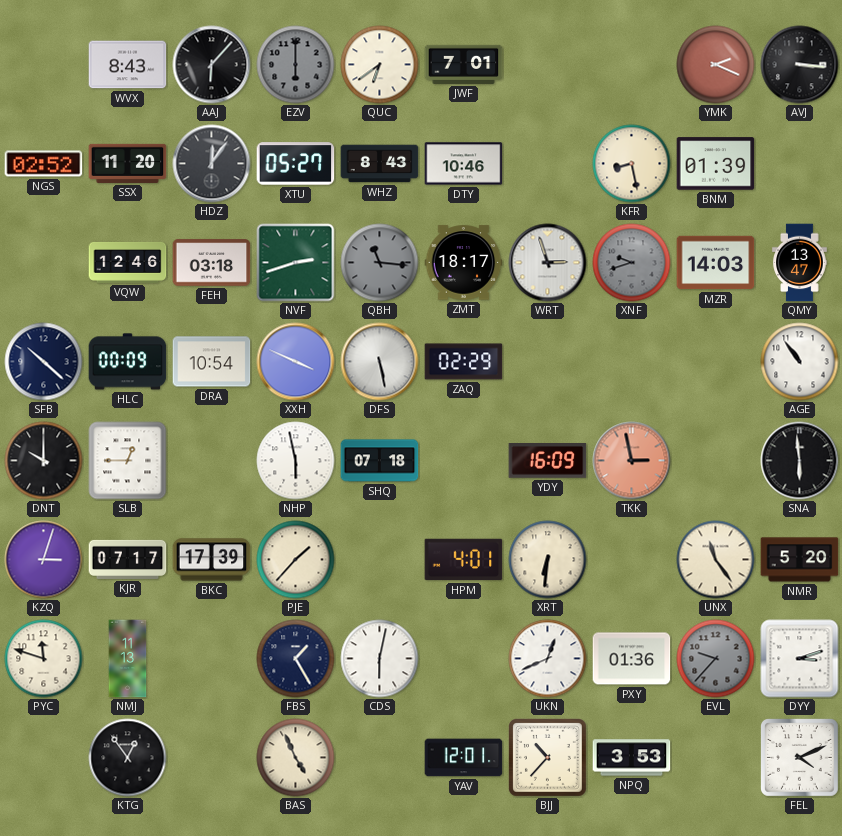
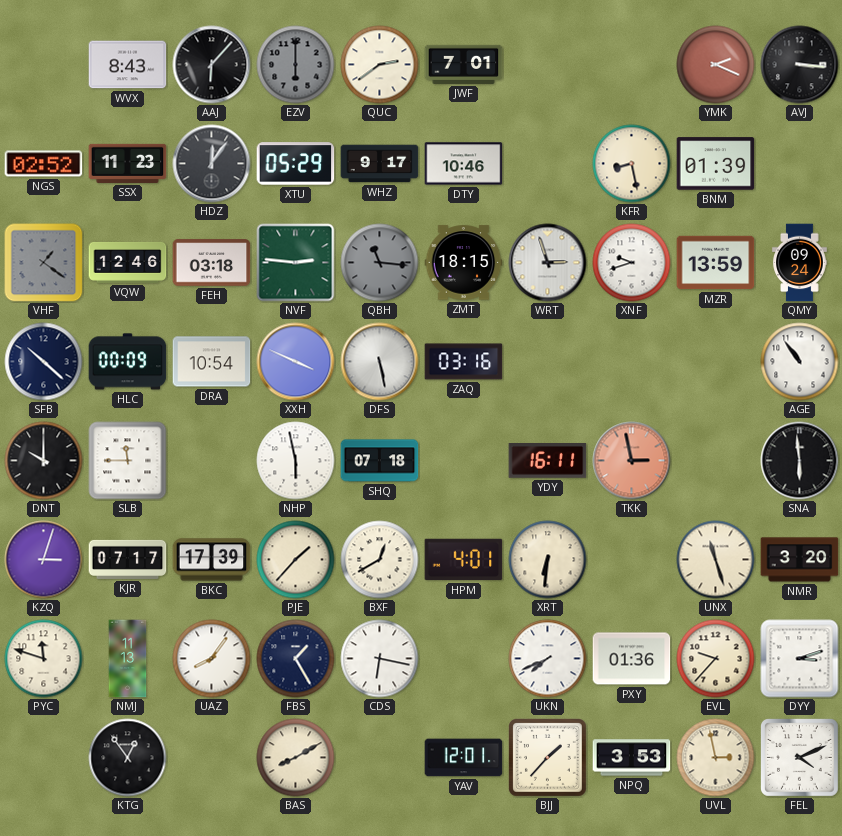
QUC: 6:39 -> 2:39 (380, 65)
SSX: 11:20 -> 11:23 (128, 163)
XTU: 05:27 -> 05:29 (296, 164)
WHZ: 8:43 -> 9:17 (380, 164)
VHF: none -> 1:21 (44, 263)
NVF: 2:42 -> 2:46 (296, 263)
ZMT: 18:17 -> 18:15 (464, 263)
XNF dial: grey -> white (632, 263)
MZR: 14:03 -> 13:59 (716, 263)
QMY: 13:47 -> 09:24 (800, 263)
ZAQ: 02:29 -> 03:16 (464, 362)
SLB: 12:45 -> 11:45 (128, 461)
YDY: 16:09 -> 16:11 (548, 461)
BXF: none -> 12:40 (380, 560)
UNX: 11:24 -> 11:27 (716, 560)
NMR: 5:20 -> 3:20 (800, 560)
UAZ: none -> 8:06 (212, 659)
CDS: 6:02 -> 6:17 (380, 659)
UKN: 12:41 -> 7:41 (548, 659)
EVL dial: grey -> cream (716, 659)
BAS: 4:56 -> 8:10 (296, 758)
BJJ: 10:37 -> 1:37 (548, 758)
UVL: none -> 2:58 (716, 758)
